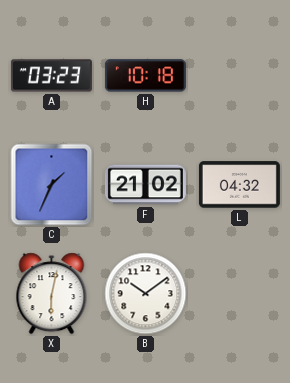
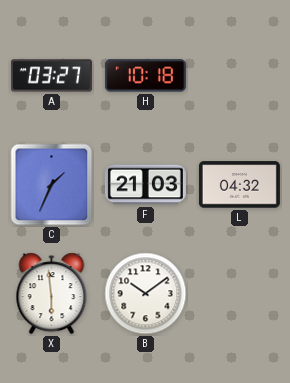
A: 03:23 -> 03:27 (51, 76)
F: 21:02 -> 21:03 (145, 185)
X: 6:02 -> 5:59 (52, 294)
